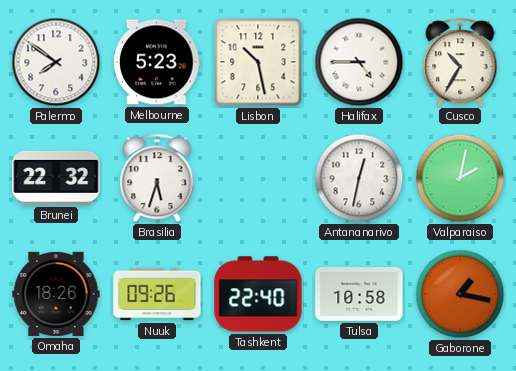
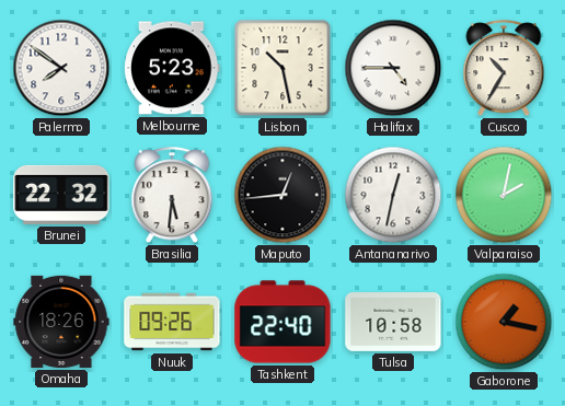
Brasilia: 5:33 -> 5:31 (172, 196)
Maputo: none -> 12:44 (282, 195)
